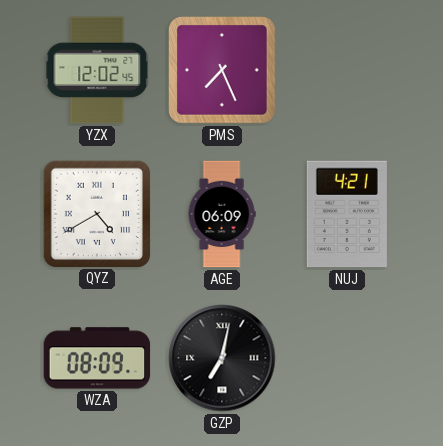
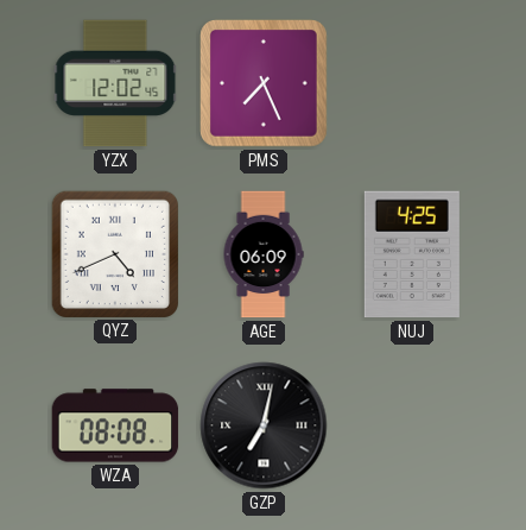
QYZ: 4:40 -> 4:41 (114, 253)
NUJ: 4:21 -> 4:25 (412, 254)
WZA: 08:09 -> 08:08 (115, 425)
